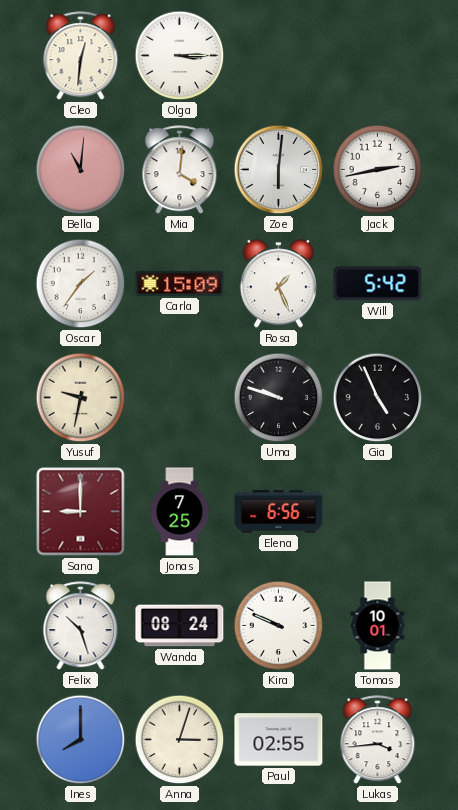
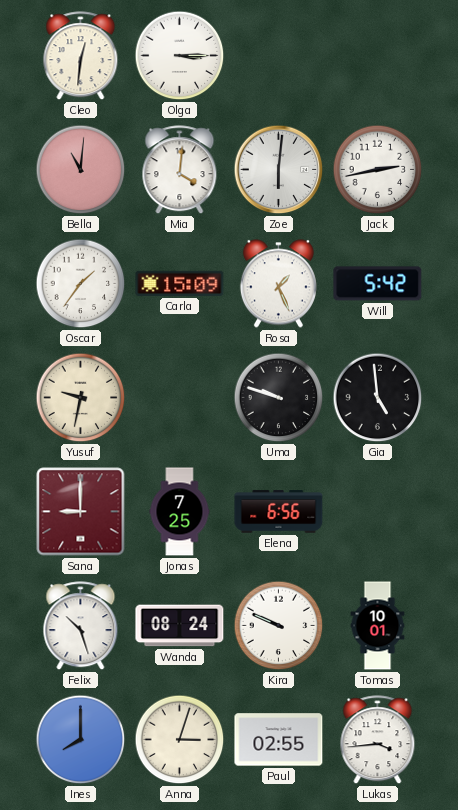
Gia: 4:56 -> 4:59 (378, 398)
